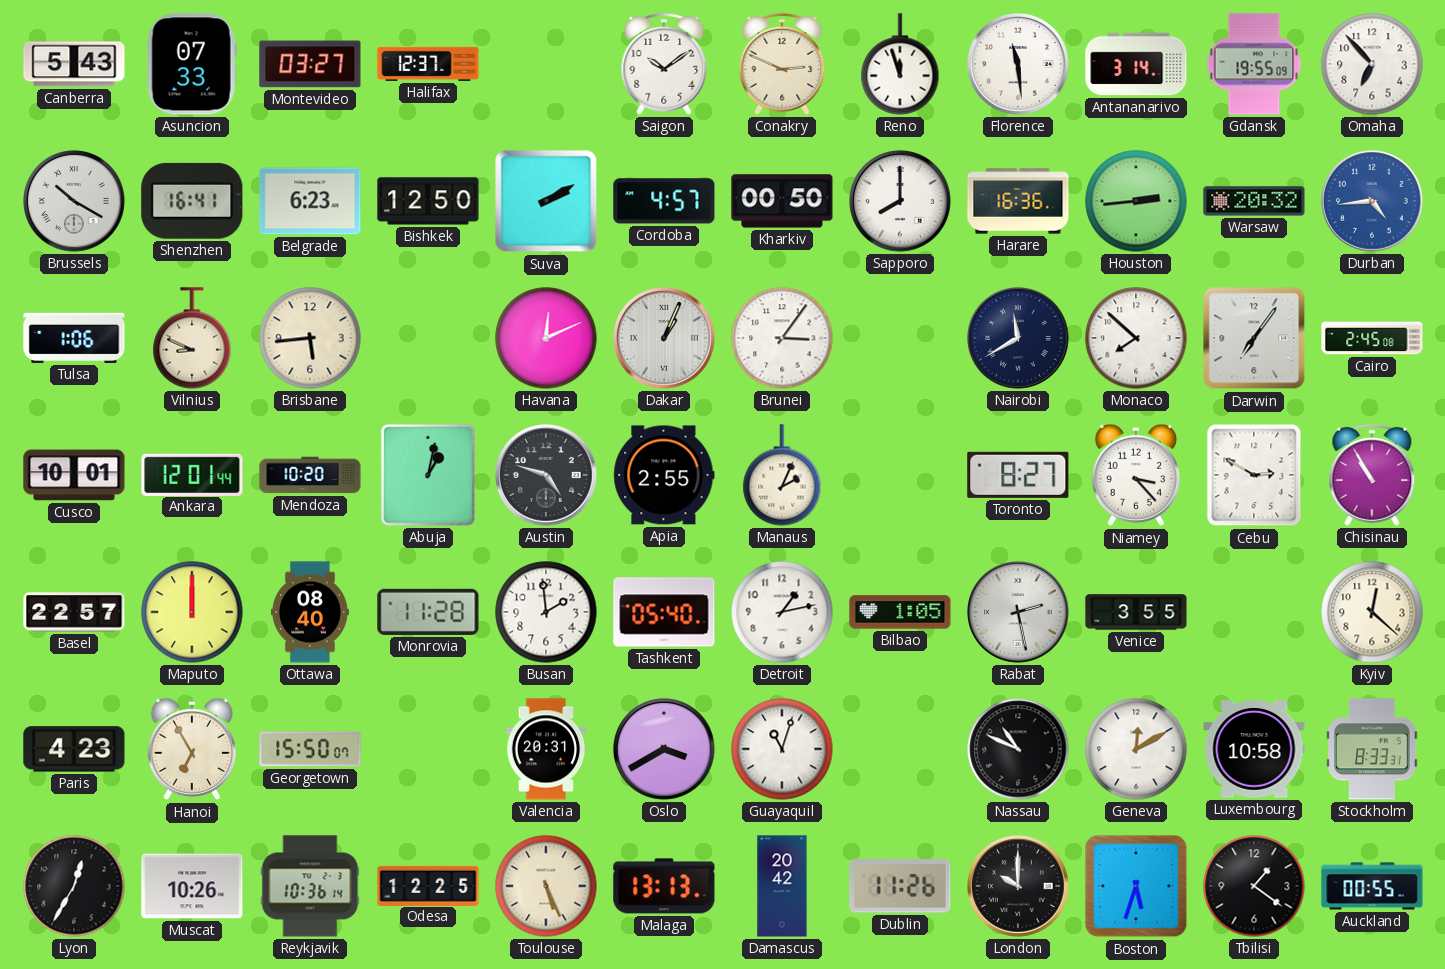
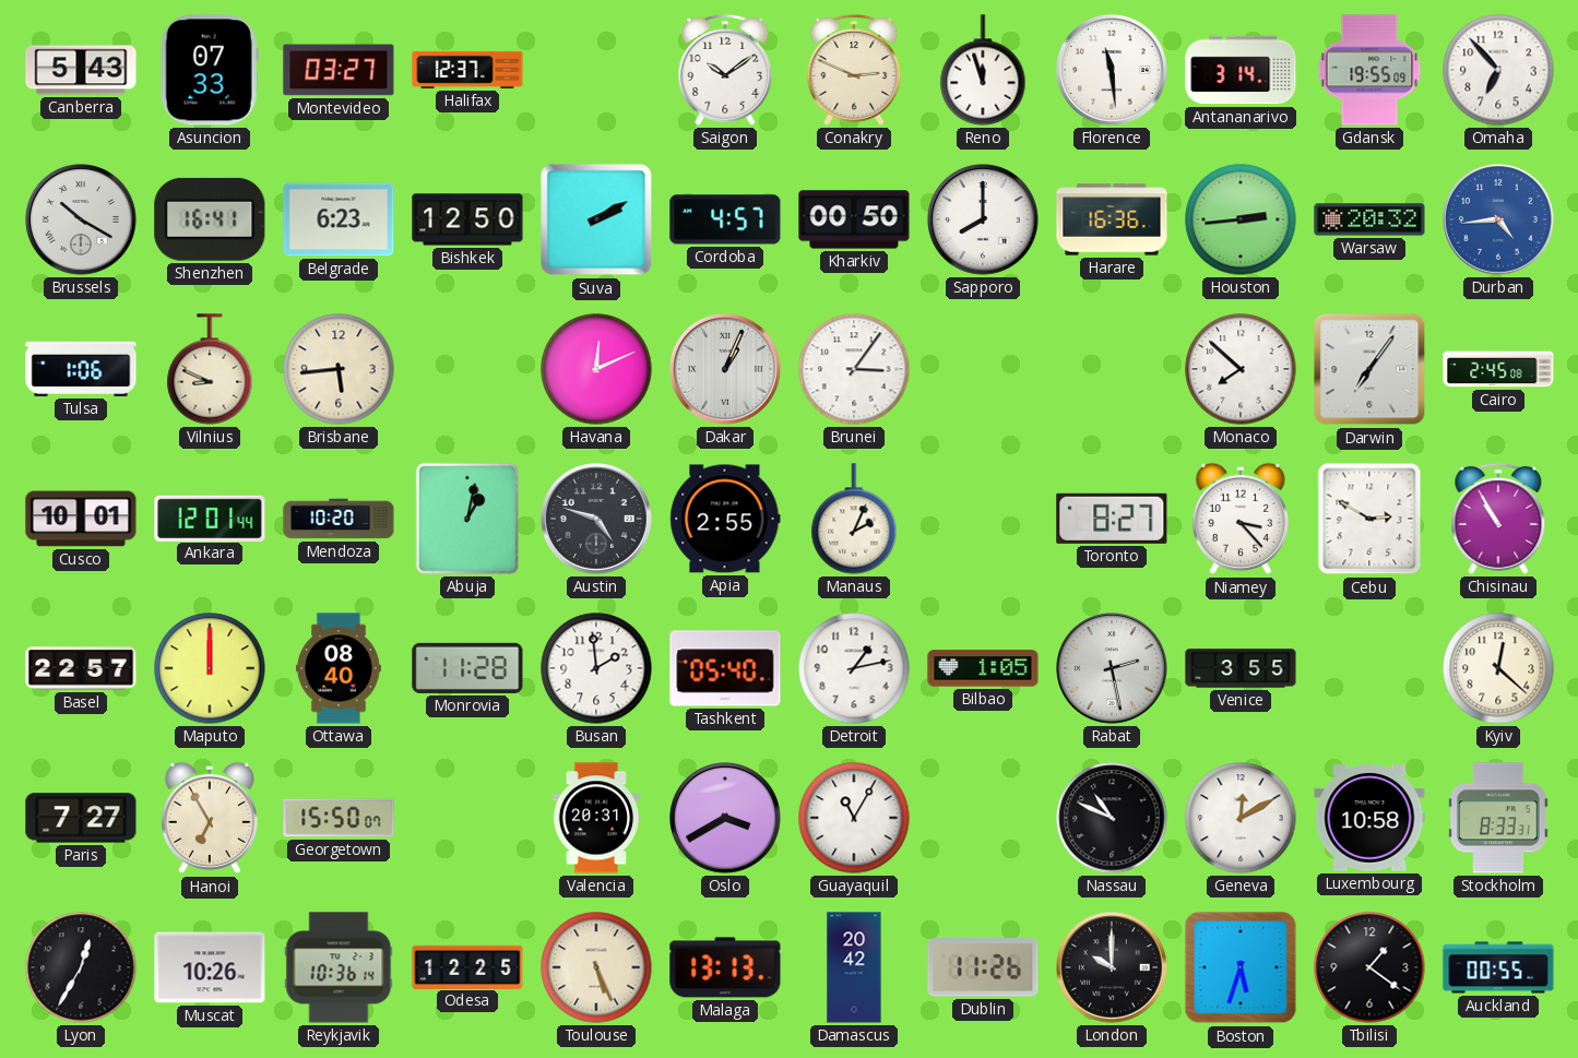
Nairobi: 11:40 -> none (1019, 339)
Paris: 4:23 -> 7:27 (81, 818)
Guayaquil: 11:03 -> 11:05 (854, 818)
